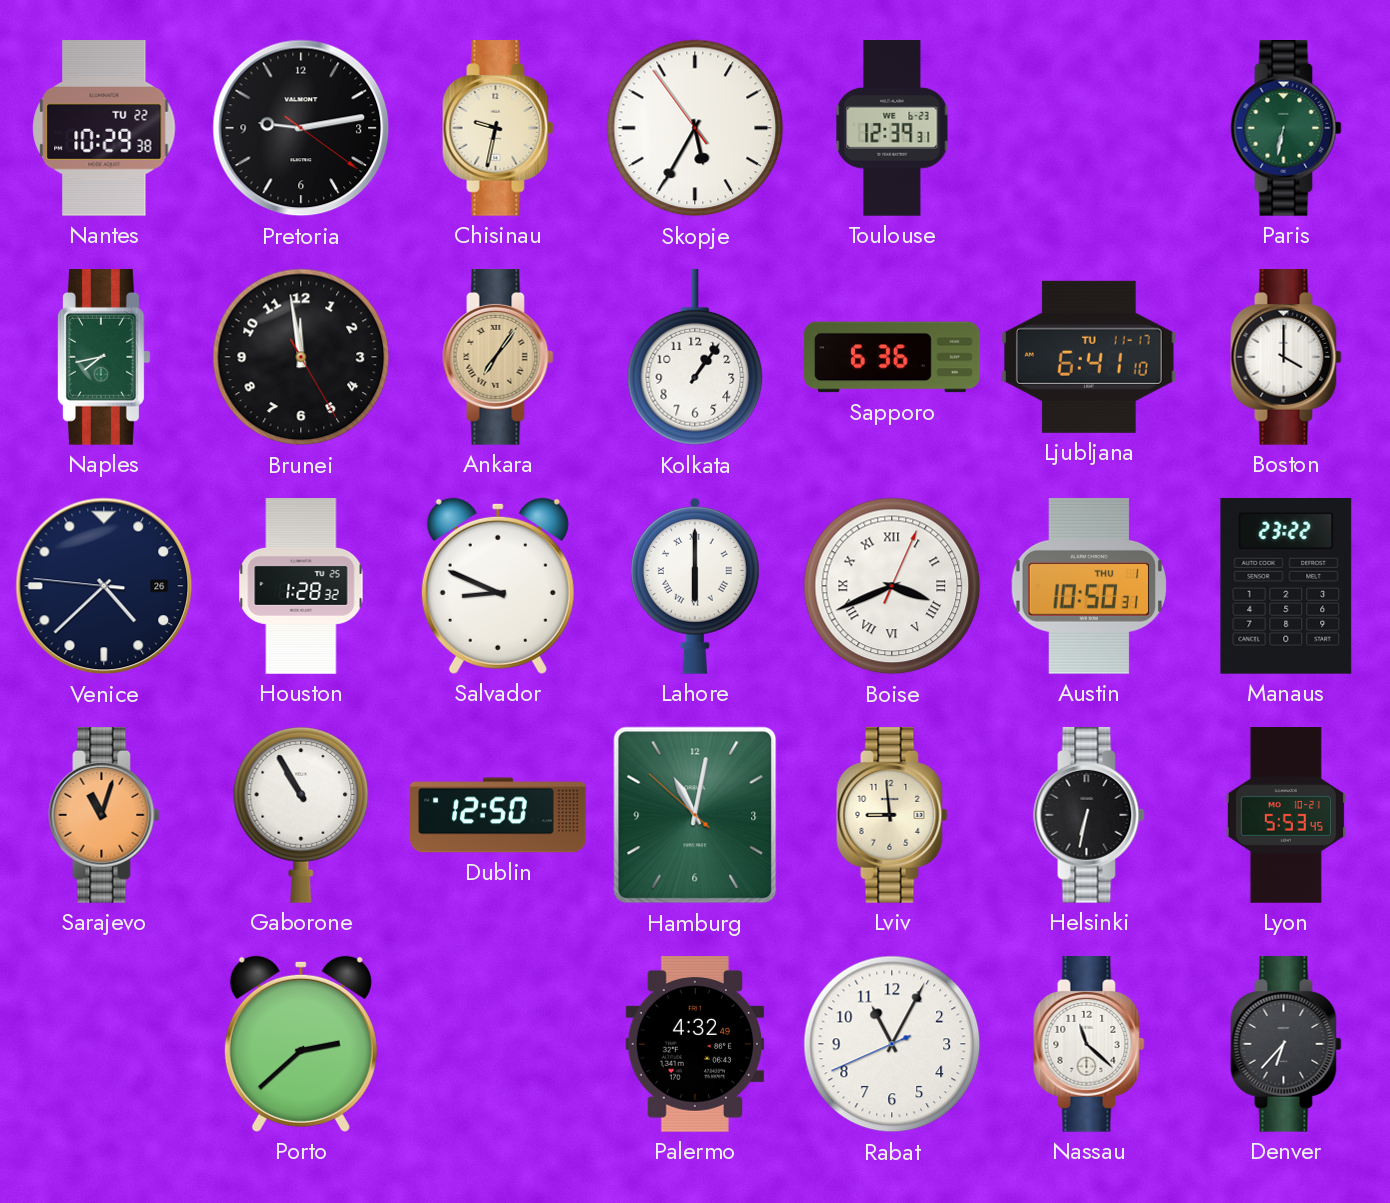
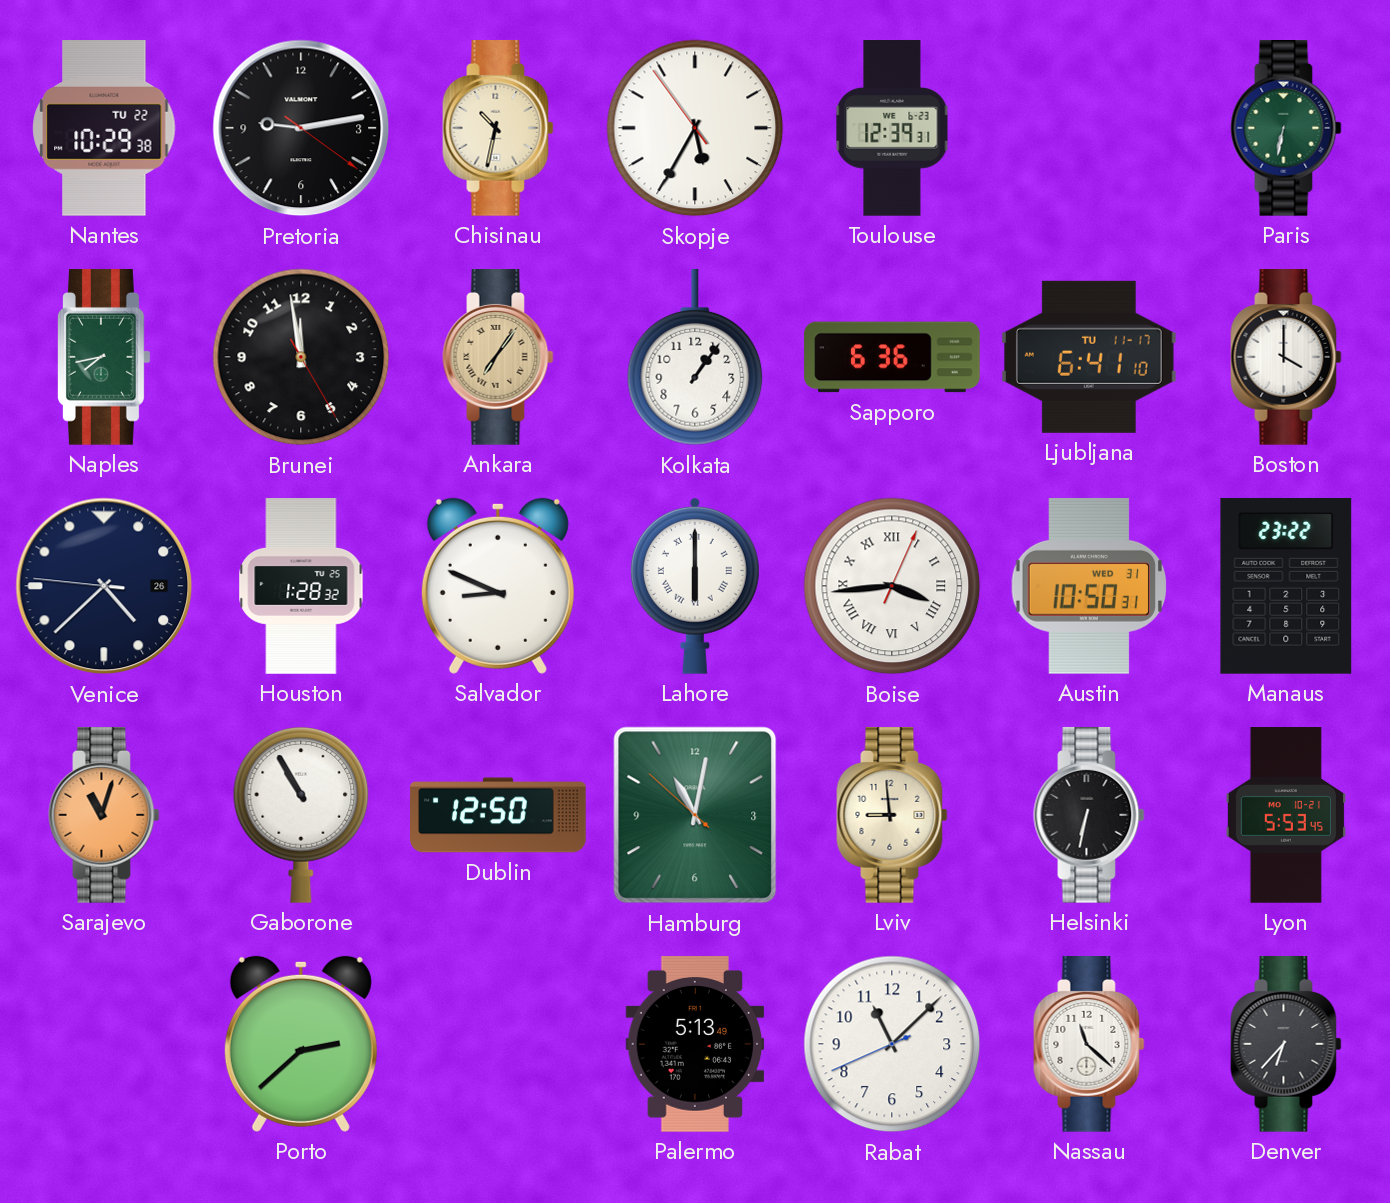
Chisinau: 9:32 -> 10:32 (498, 129)
Boise: 3:41 -> 3:44 (892, 586)
Austin date: THU 1 -> WED 31 (1089, 586)
Palermo: 4:32 -> 5:13 (695, 1045)
Rabat: 11:04 -> 11:07 (892, 1044)
